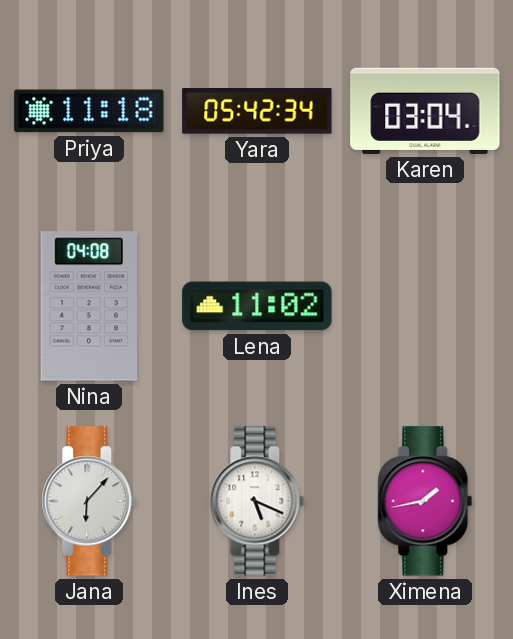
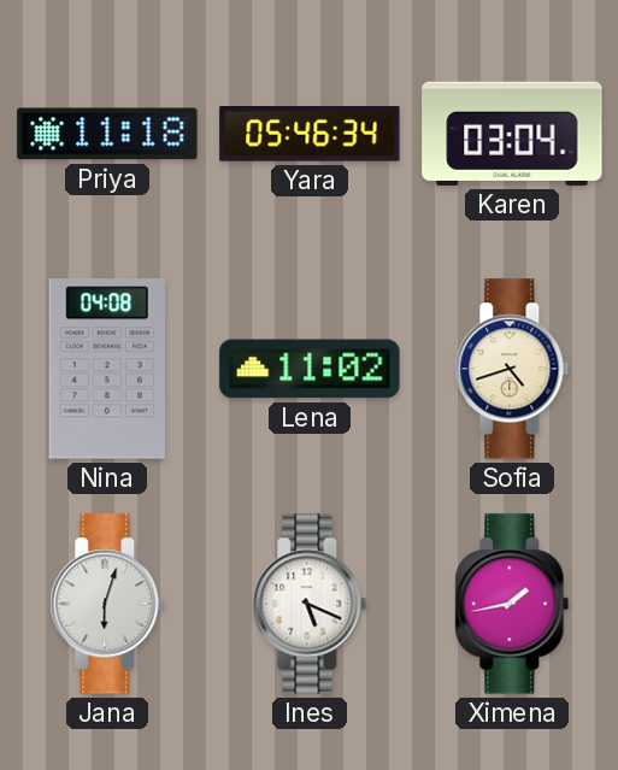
Yara: 05:42 -> 05:46 (310, 134)
Sofia: none -> 4:42 (512, 369)
Jana: 6:07 -> 6:03 (107, 604)
